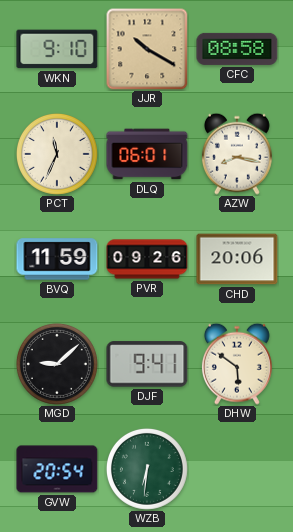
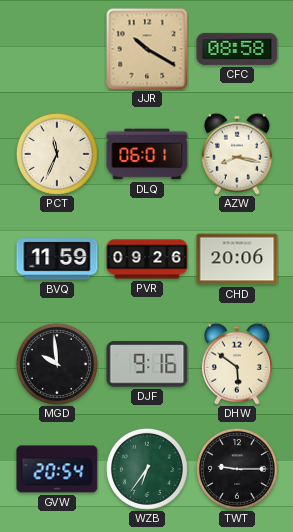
WKN: 9:10 -> none (57, 49)
MGD: 9:08 -> 9:59 (57, 364)
DJF: 9:41 -> 9:16 (147, 364)
WZB: 6:31 -> 6:36 (147, 469)
TWT: none -> 9:15 (237, 469)
